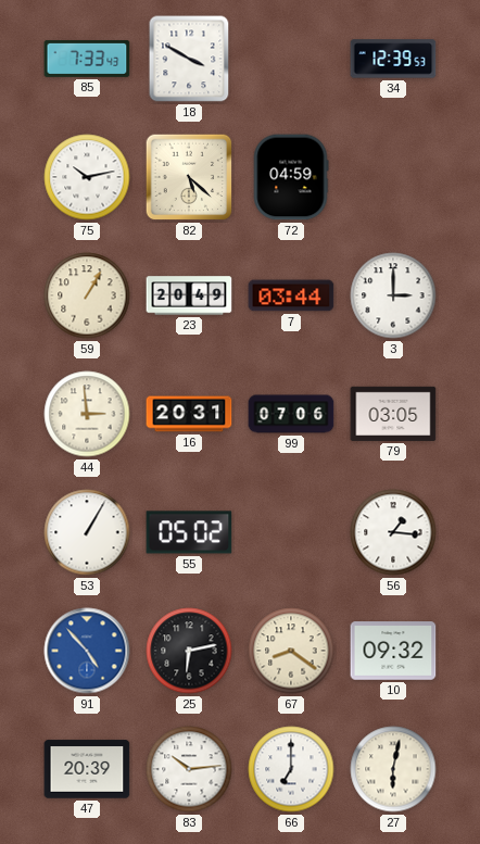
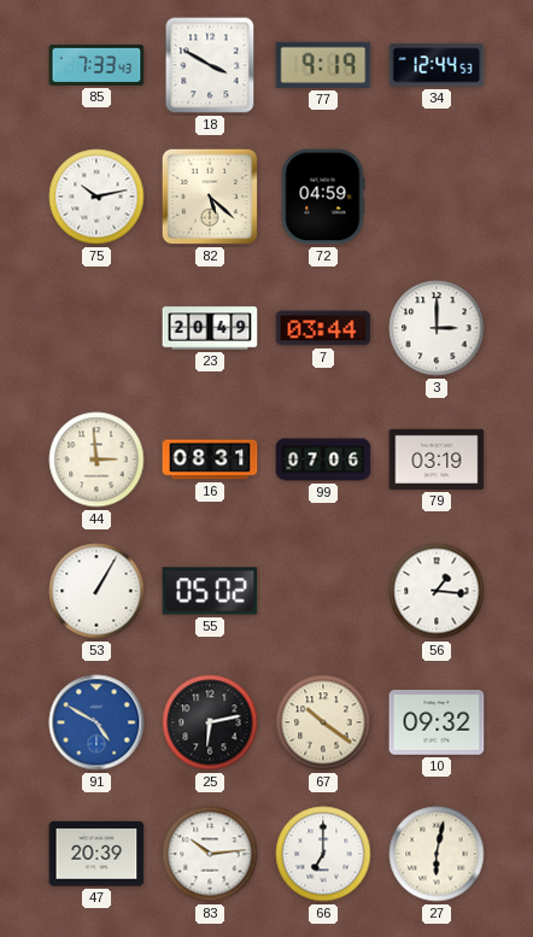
77: none -> 9:19 (323, 65)
34: 12:39 -> 12:44 (437, 65)
59: 1:05 -> none (87, 295)
16: 20:31 -> 08:31 (210, 459)
79: 03:05 -> 03:19 (437, 459)
91: 4:53 -> 4:50 (96, 722)
67: 8:21 -> 10:21 (323, 722)
